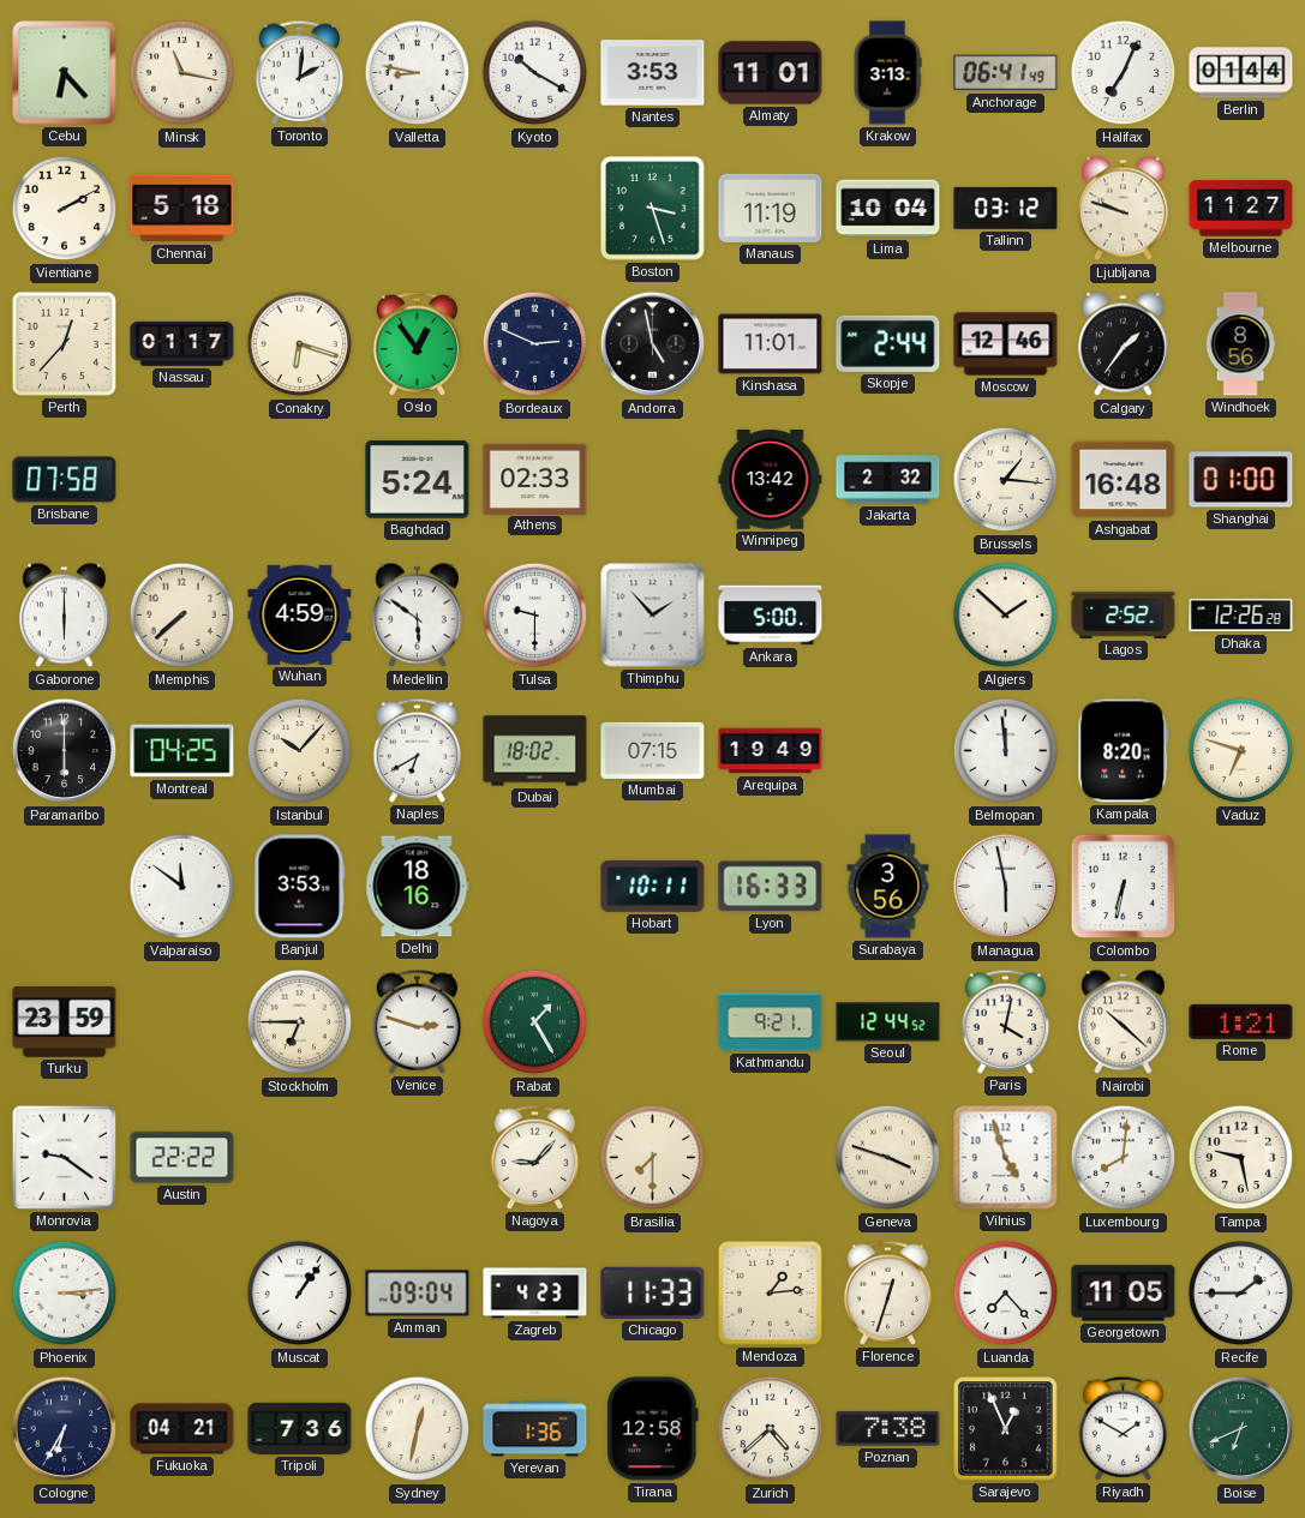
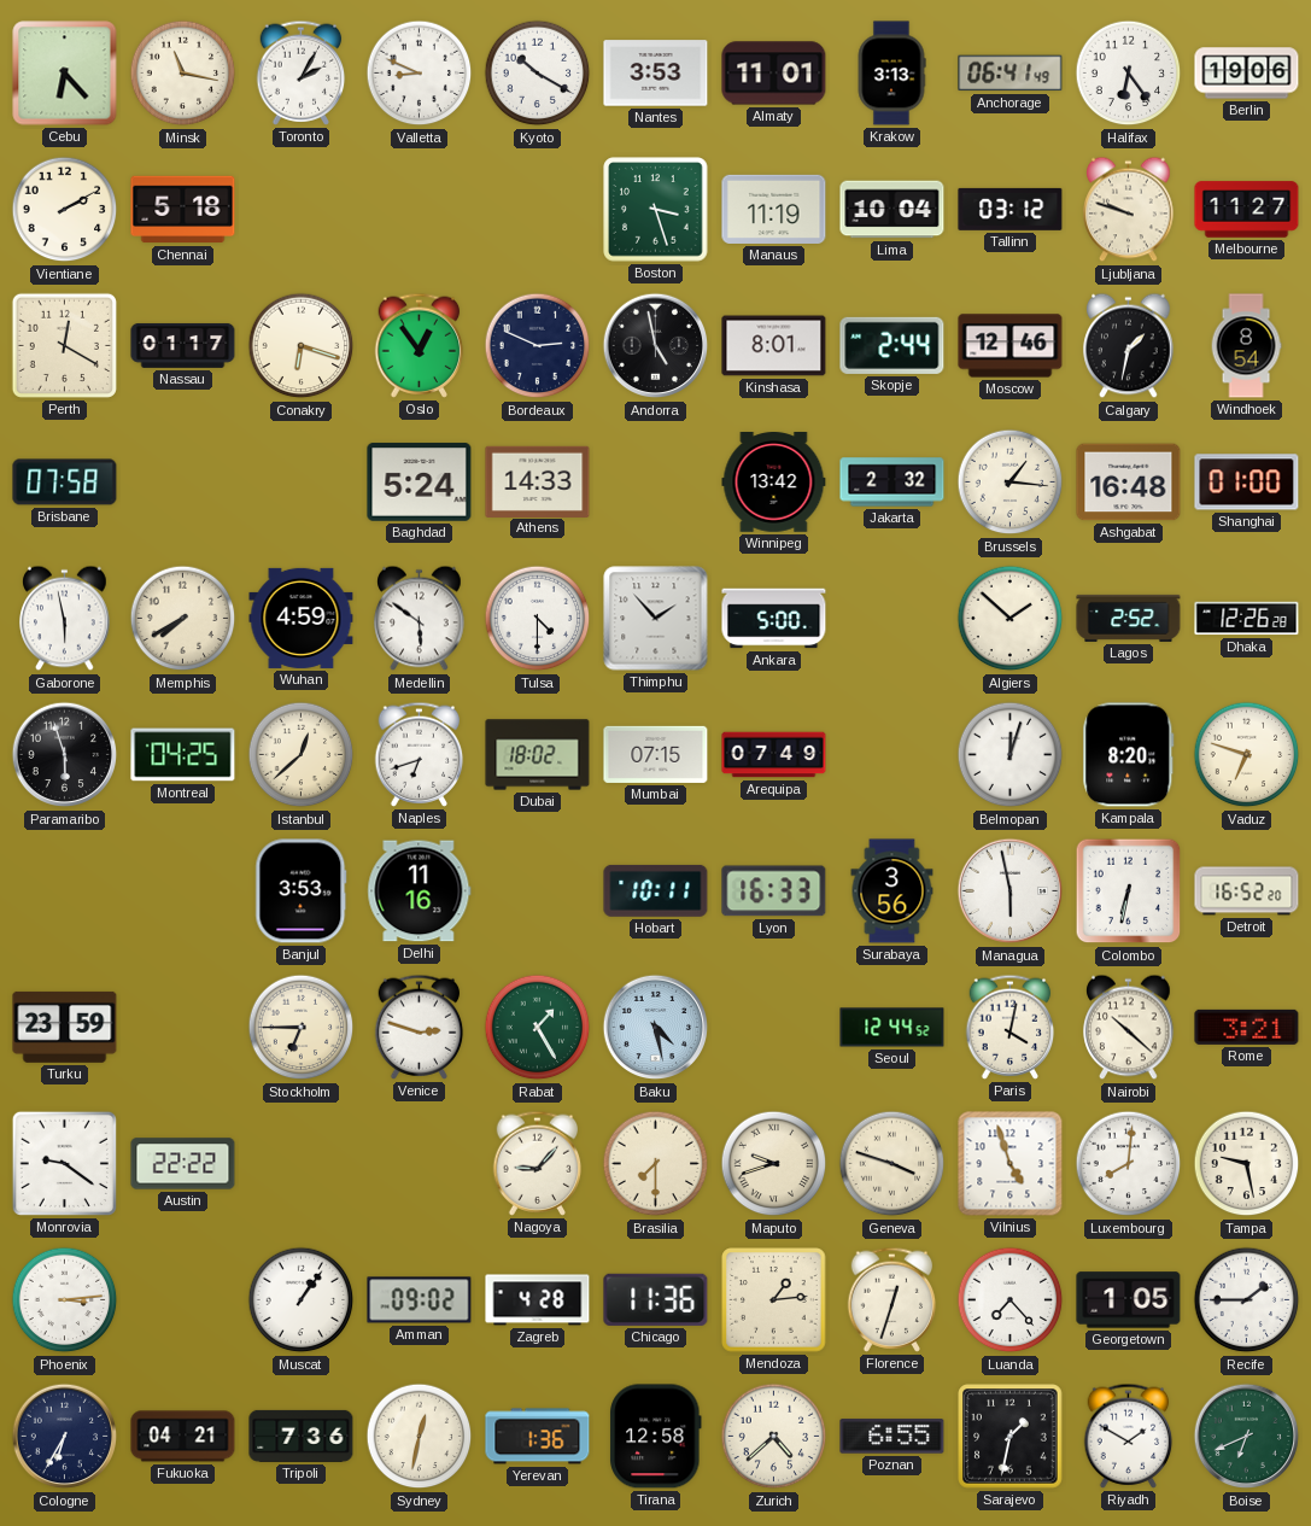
Toronto: 2:01 -> 2:05 (302, 72)
Valletta: 8:47 -> 8:49 (420, 74)
Halifax: 7:04 -> 6:24 (1129, 74)
Berlin: 01:44 -> 19:06 (1247, 74)
Perth: 12:37 -> 12:20 (64, 345)
Kinshasa: 11:01 -> 8:01 (774, 346)
Calgary: 1:36 -> 1:32 (1129, 346)
Windhoek: 8:56 -> 8:54 (1246, 346)
Athens: 02:33 -> 14:33 (538, 481)
Gaborone: 6:00 -> 5:58 (65, 619)
Memphis: 7:38 -> 7:40 (183, 619)
Tulsa: 9:30 -> 4:30 (538, 619)
Paramaribo: 6:00 -> 5:57 (65, 755)
Istanbul: 10:07 -> 12:38 (302, 755)
Naples: 6:40 -> 6:42 (420, 754)
Arequipa: 19:49 -> 07:49 (774, 755)
Belmopan: 11:59 -> 12:03 (1011, 755)
Valparaiso: 11:51 -> none (182, 887)
Delhi: 18:16 -> 11:16 (420, 891)
Detroit: none -> 16:52 (1247, 891)
Baku: none -> 4:28 (656, 1028)
Kathmandu: 9:21 -> none (771, 1022)
Rome: 1:21 -> 3:21 (1247, 1027)
Maputo: none -> 9:42 (774, 1164)
Amman: 09:04 -> 09:02 (420, 1300)
Zagreb: 4:23 -> 4:28 (538, 1300)
Chicago: 11:33 -> 11:36 (656, 1299)
Georgetown: 11:05 -> 1:05 (1129, 1300)
Poznan: 7:38 -> 6:55 (892, 1437)
Sarajevo: 12:56 -> 1:32 (1011, 1437)
